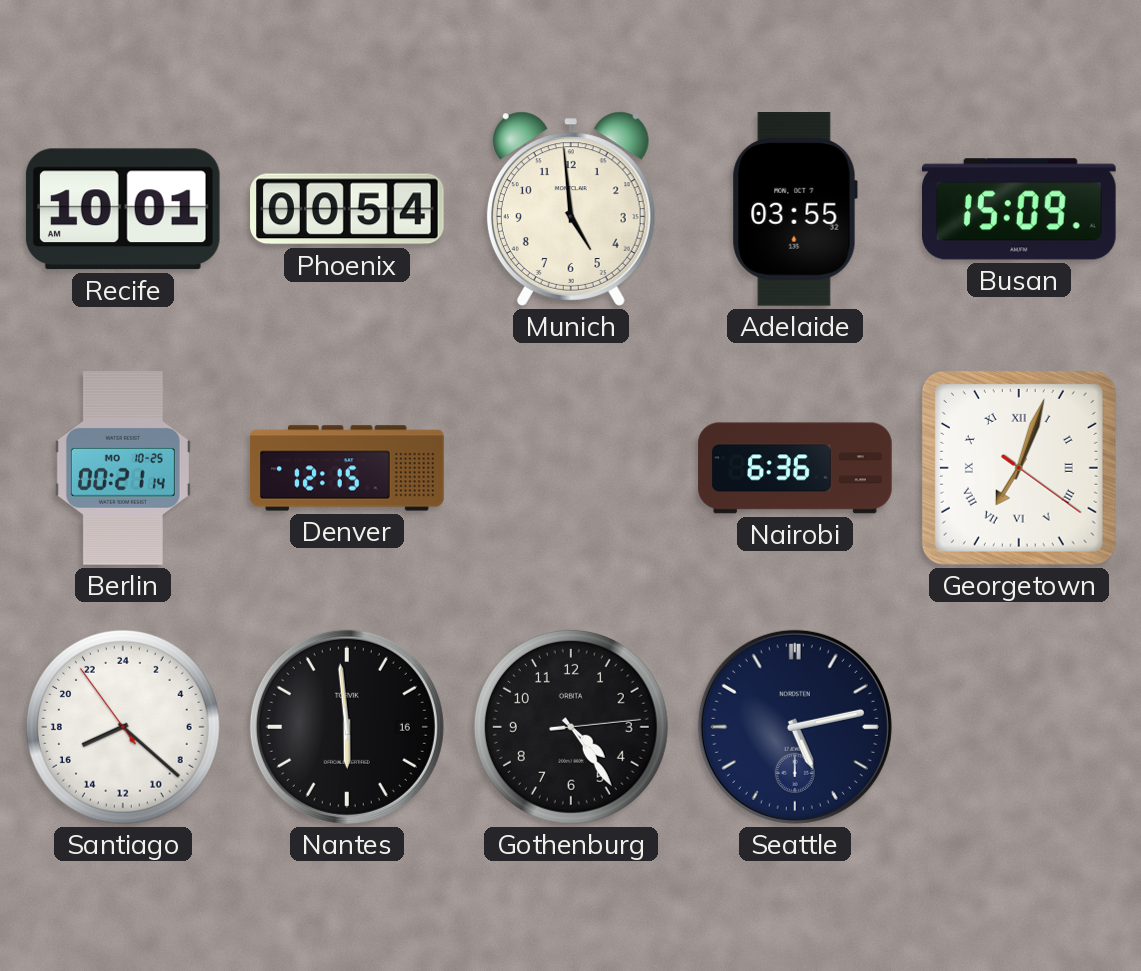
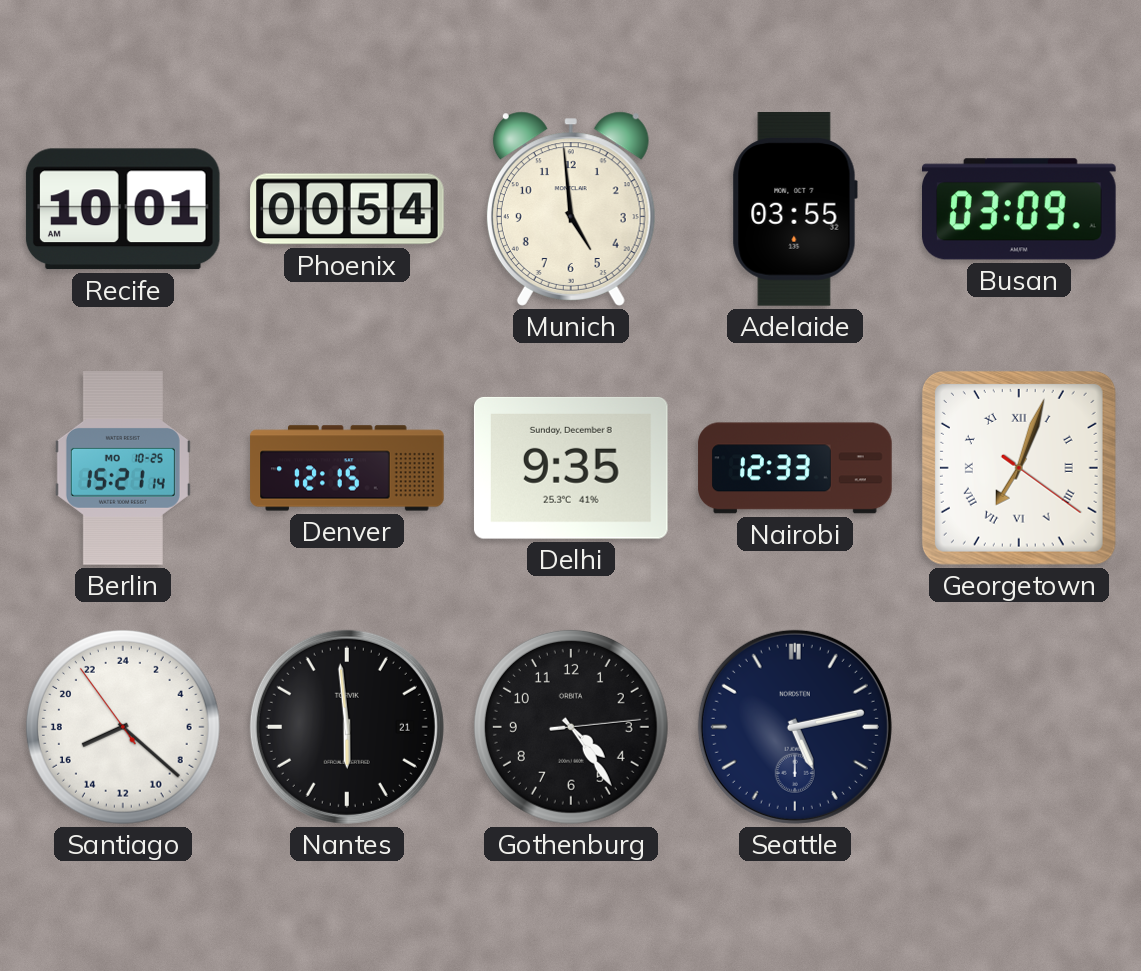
Busan: 15:09 -> 03:09 (1020, 209)
Berlin: 00:21 -> 15:21 (123, 468)
Delhi: none -> 9:35 (571, 468)
Nairobi: 6:36 -> 12:33 (795, 468)
Nantes date: 16 -> 21 (347, 727)
